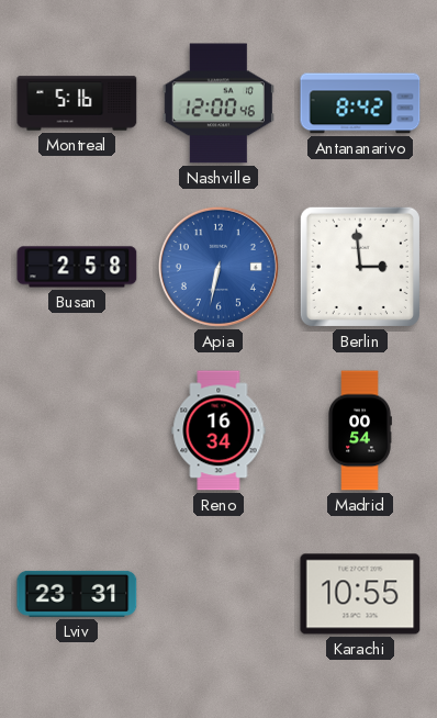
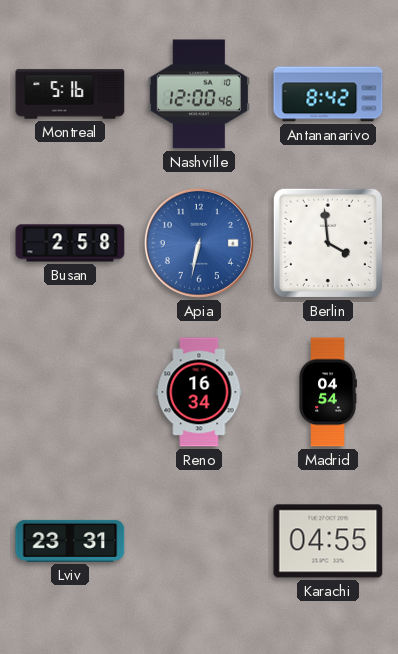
Berlin: 2:59 -> 3:59 (328, 243)
Madrid: 00:54 -> 04:54 (328, 392)
Karachi: 10:55 -> 04:55 (328, 541)
